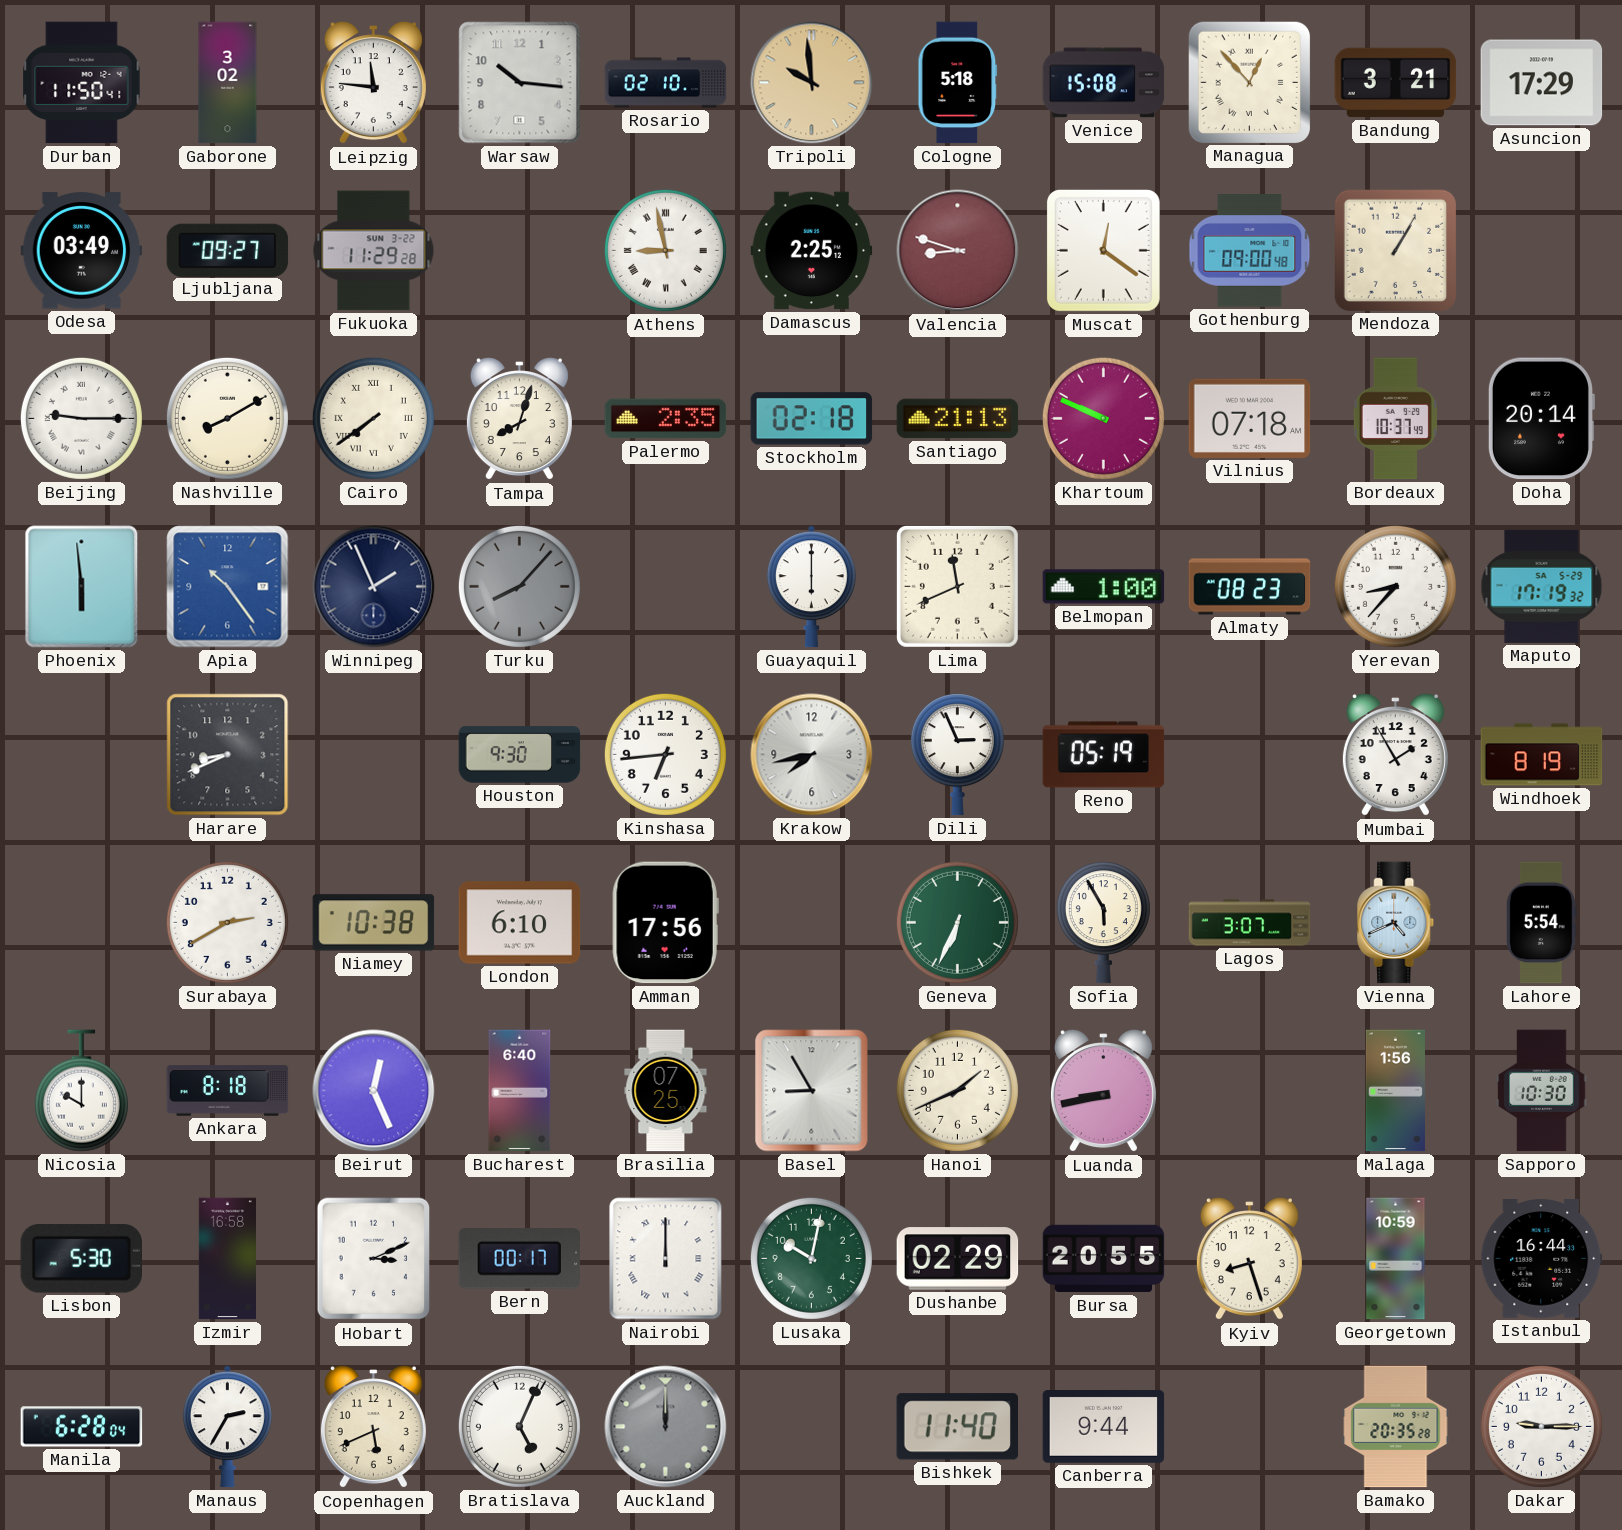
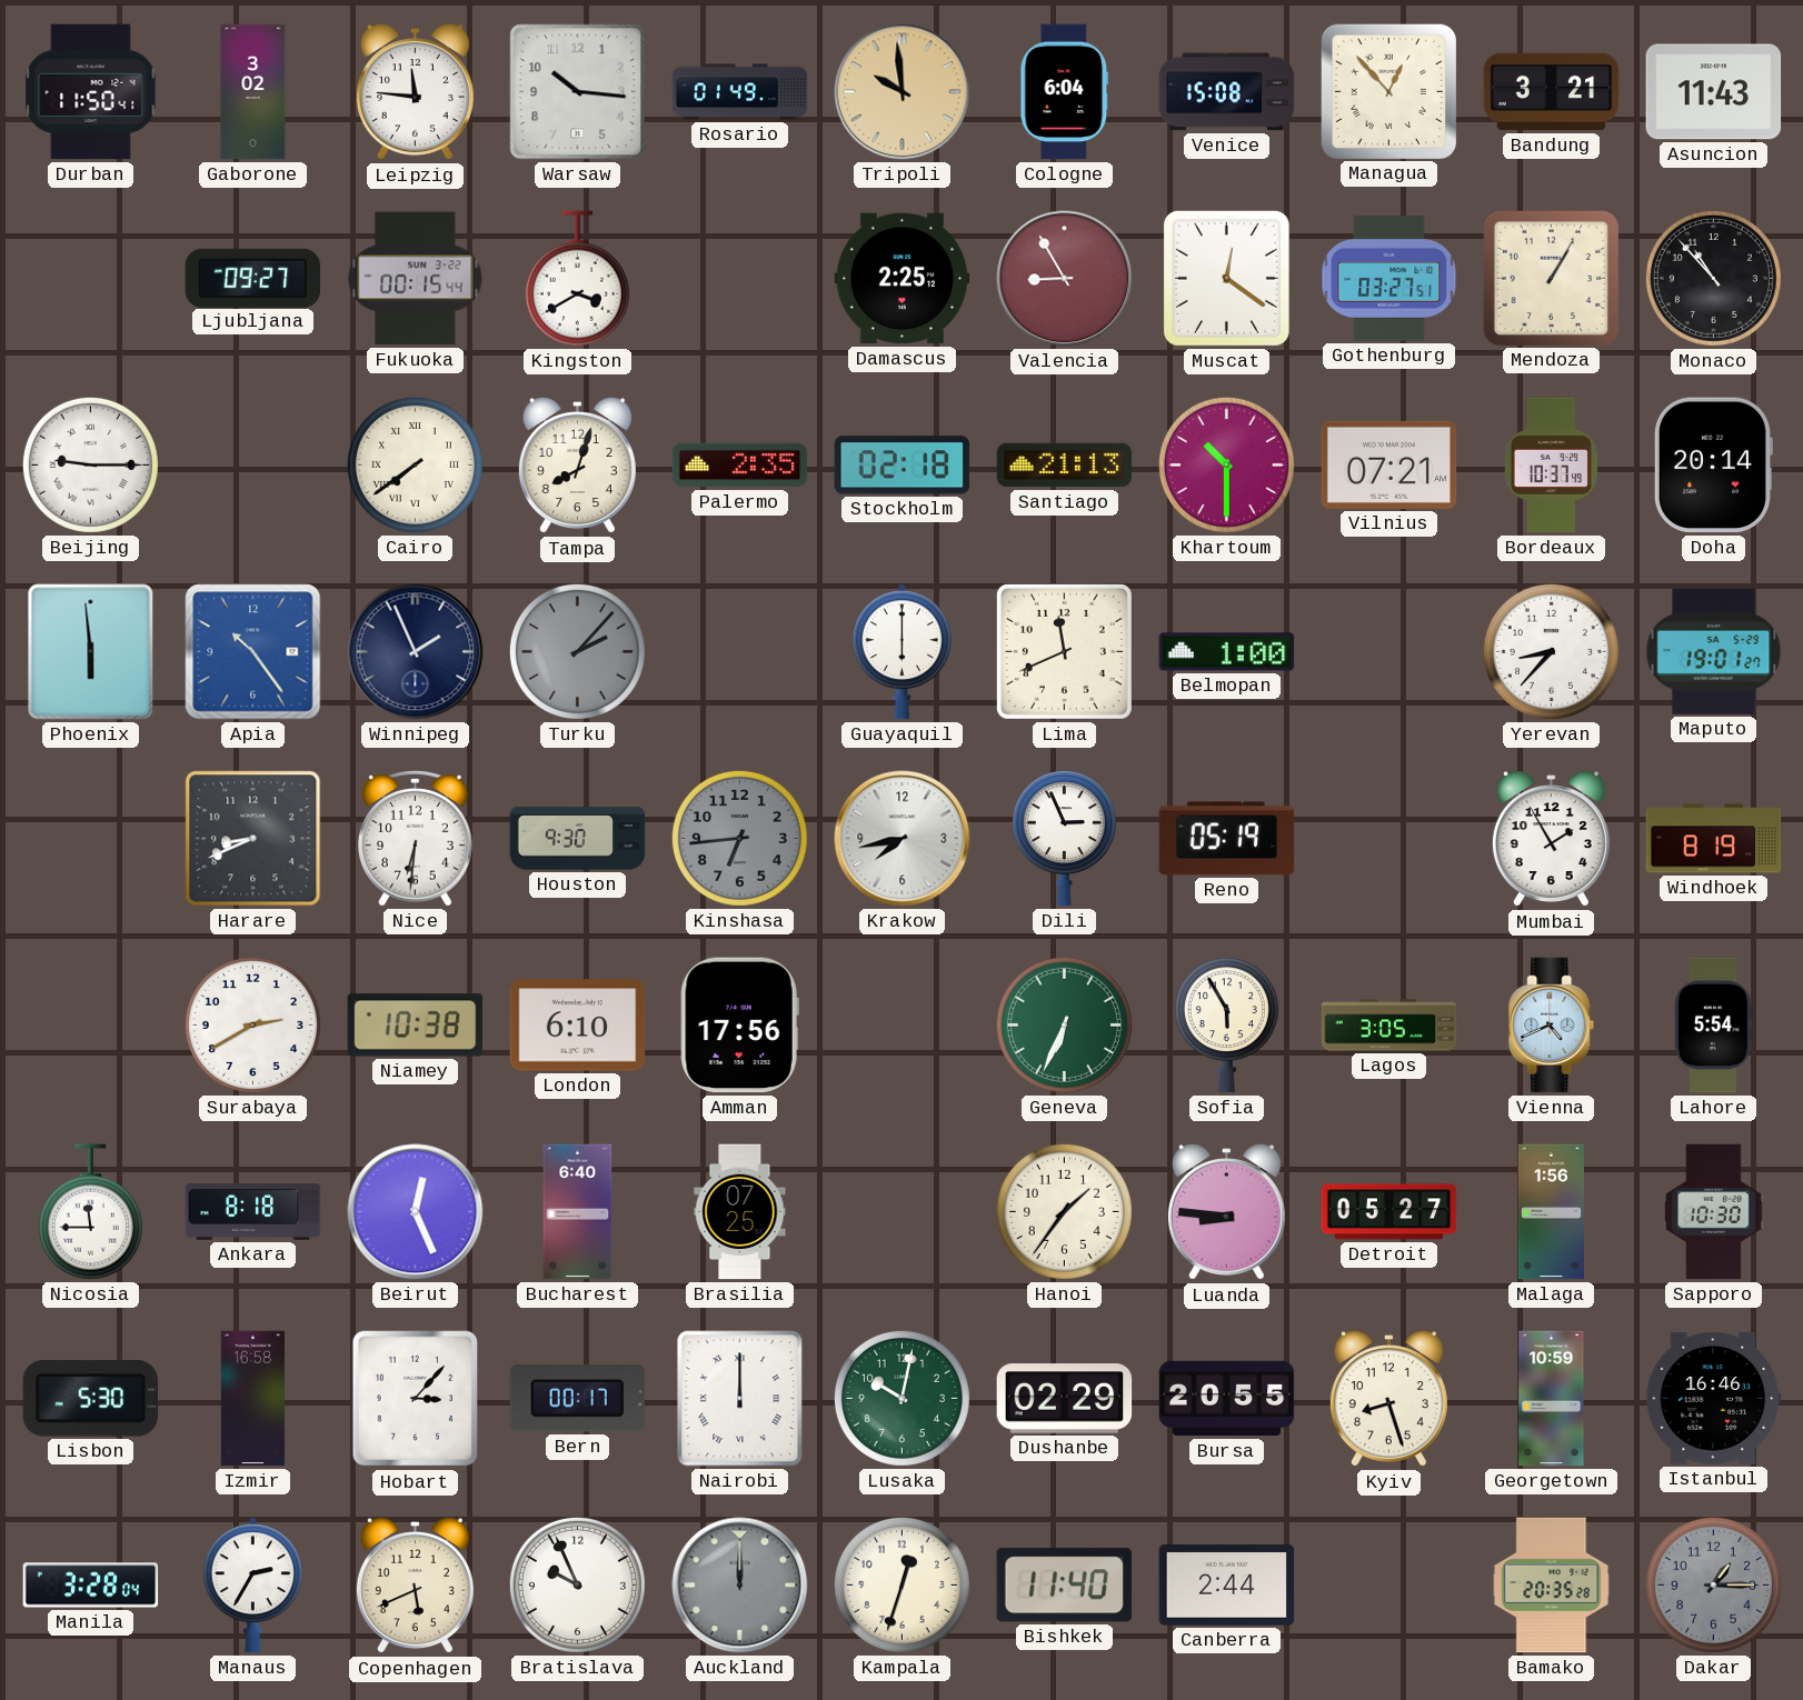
Rosario: 02:10 -> 01:49 (740, 92)
Cologne: 5:18 -> 6:04 (1065, 92)
Asuncion: 17:29 -> 11:43 (1714, 92)
Odesa: 03:49 -> none (82, 251)
Fukuoka: 11:29 -> 00:15 (416, 279)
Kingston: none -> 3:40 (577, 279)
Athens: 8:58 -> none (665, 250)
Valencia: 8:48 -> 8:55 (1065, 279)
Gothenburg: 09:00 -> 03:27 (1389, 279)
Monaco: none -> 10:53 (1713, 278)
Nashville: 8:10 -> none (227, 418)
Khartoum: 9:49 -> 10:30 (1226, 464)
Vilnius: 07:18 -> 07:21 (1389, 464)
Turku: 8:07 -> 2:07 (577, 651)
Almaty: 08:23 -> none (1250, 587)
Maputo: 17:19 -> 19:01 (1714, 651)
Nice: none -> 6:31 (415, 838)
Kinshasa dial: white -> grey (739, 838)
Lagos: 3:07 -> 3:05 (1389, 1026)
Nicosia: 10:00 -> 11:45 (90, 1212)
Basel: 8:55 -> none (812, 1091)
Hanoi: 1:41 -> 1:36 (1064, 1211)
Luanda: 8:43 -> 8:46 (1226, 1212)
Detroit: none -> 05:27 (1389, 1212)
Hobart: 3:11 -> 3:07 (416, 1399)
Istanbul: 16:44 -> 16:46 (1714, 1399)
Manila: 6:28 -> 3:28 (91, 1586)
Bratislava: 5:04 -> 9:56 (577, 1584)
Kampala: none -> 12:33 (901, 1584)
Canberra: 9:44 -> 2:44 (1227, 1586)
Dakar: 9:15 -> 1:15 (1713, 1584)
Dakar dial: white -> grey (1713, 1584)
